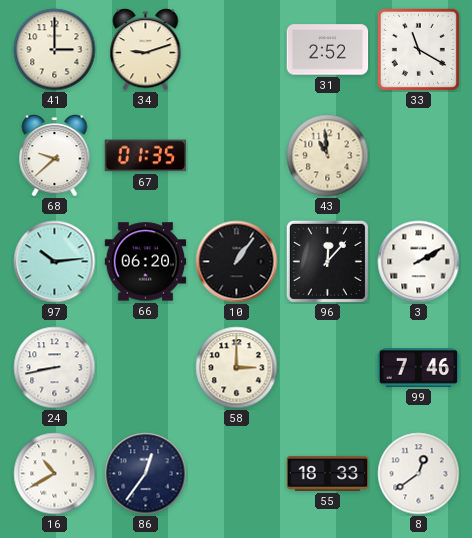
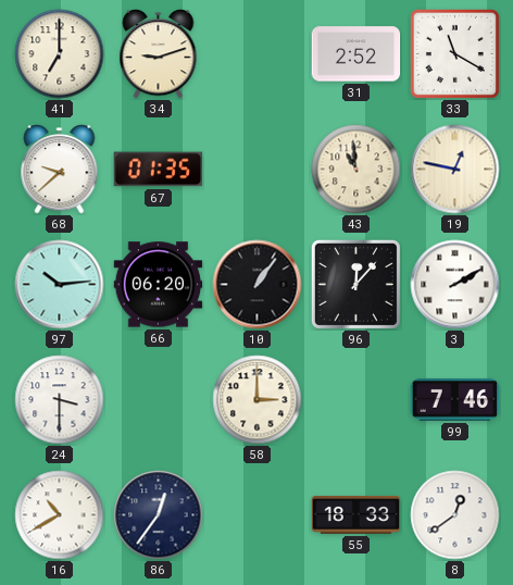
41: 3:00 -> 7:00 (60, 54)
19: none -> 12:47 (455, 170)
24: 8:43 -> 3:30 (60, 400)
